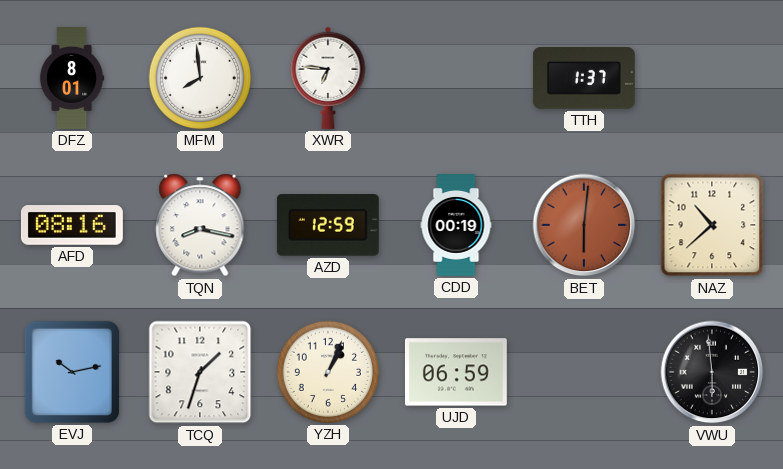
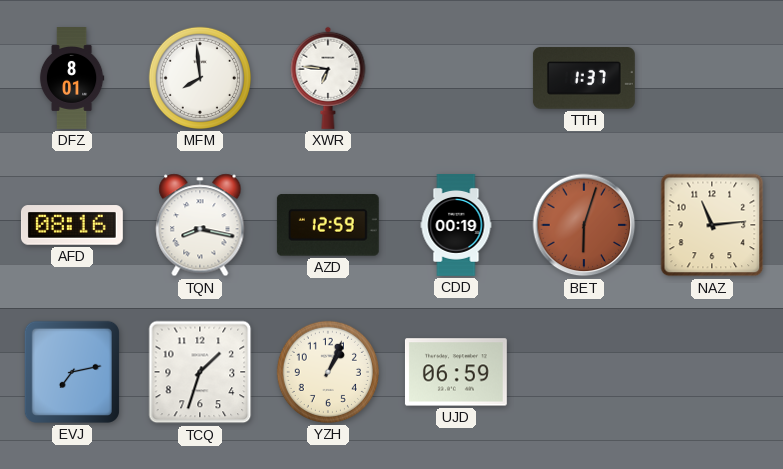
BET: 6:01 -> 6:03 (584, 225)
NAZ: 10:38 -> 11:14 (712, 225)
EVJ: 10:13 -> 7:13 (72, 372)
VWU: 5:59 -> none (712, 372)
